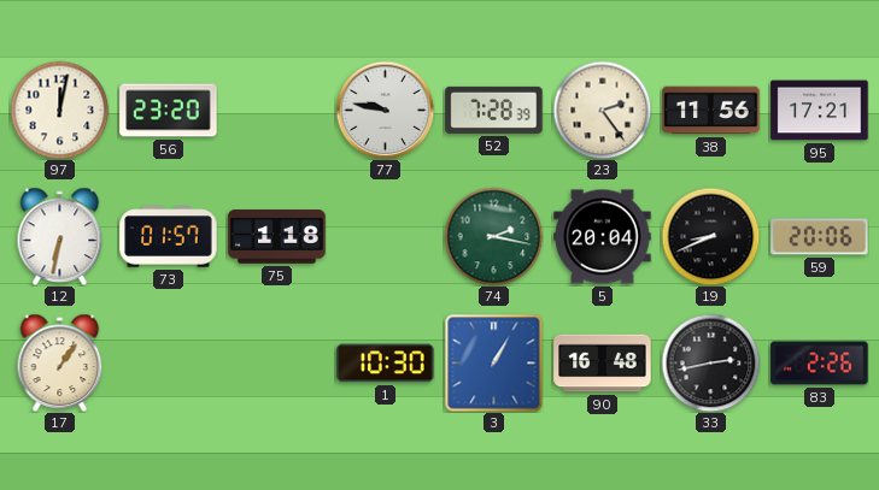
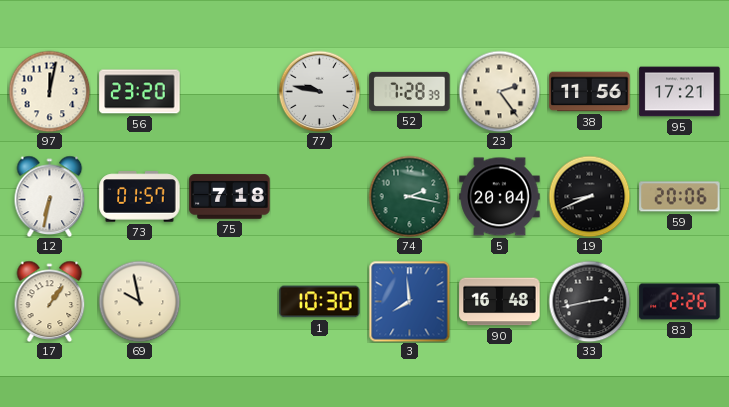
75: 1:18 -> 7:18 (230, 197)
69: none -> 9:58 (139, 301)
3: 1:05 -> 7:59 (409, 301)
